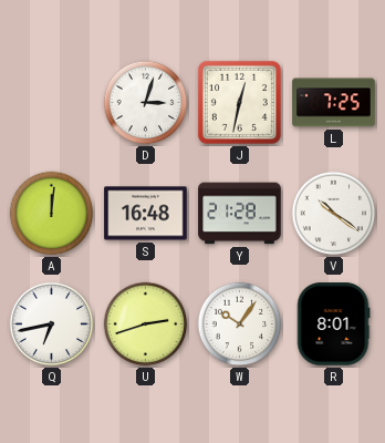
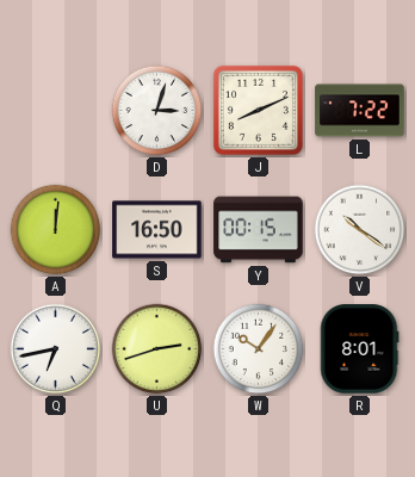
J: 12:32 -> 8:11 (258, 110)
L: 7:25 -> 7:22 (360, 111)
S: 16:48 -> 16:50 (157, 230)
Y: 21:28 -> 00:15 (259, 230)
